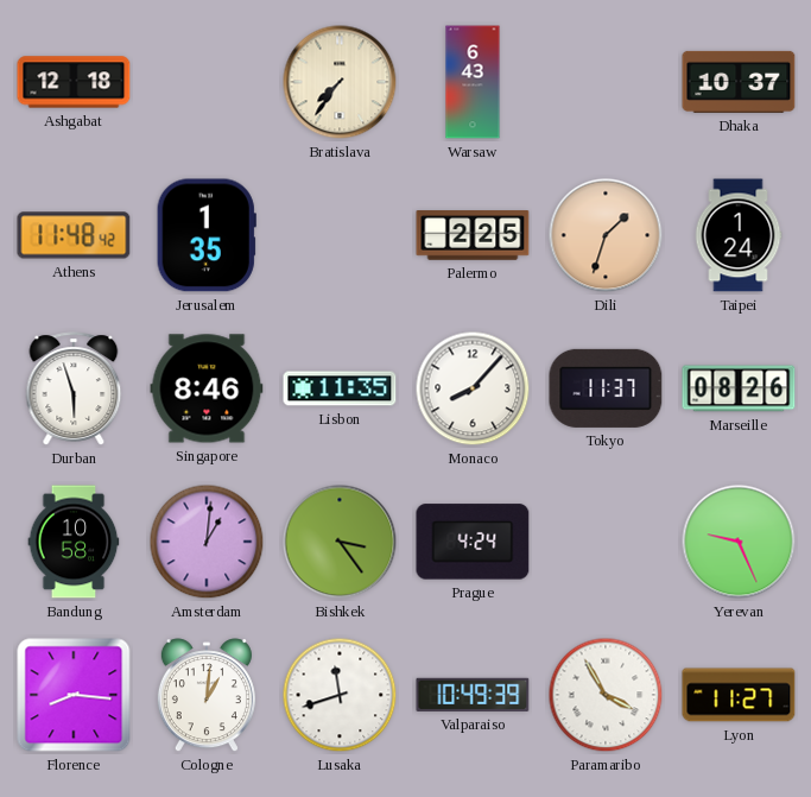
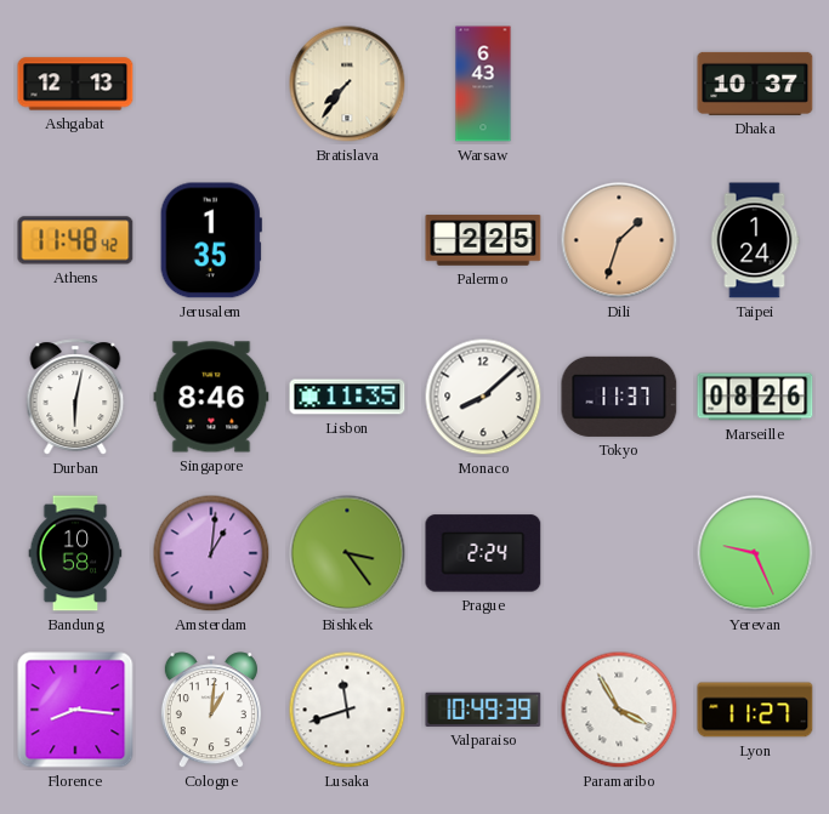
Ashgabat: 12:18 -> 12:13 (75, 84)
Durban: 5:57 -> 6:02 (75, 397)
Monaco: 8:07 -> 8:08 (483, 397)
Prague: 4:24 -> 2:24 (483, 553)
